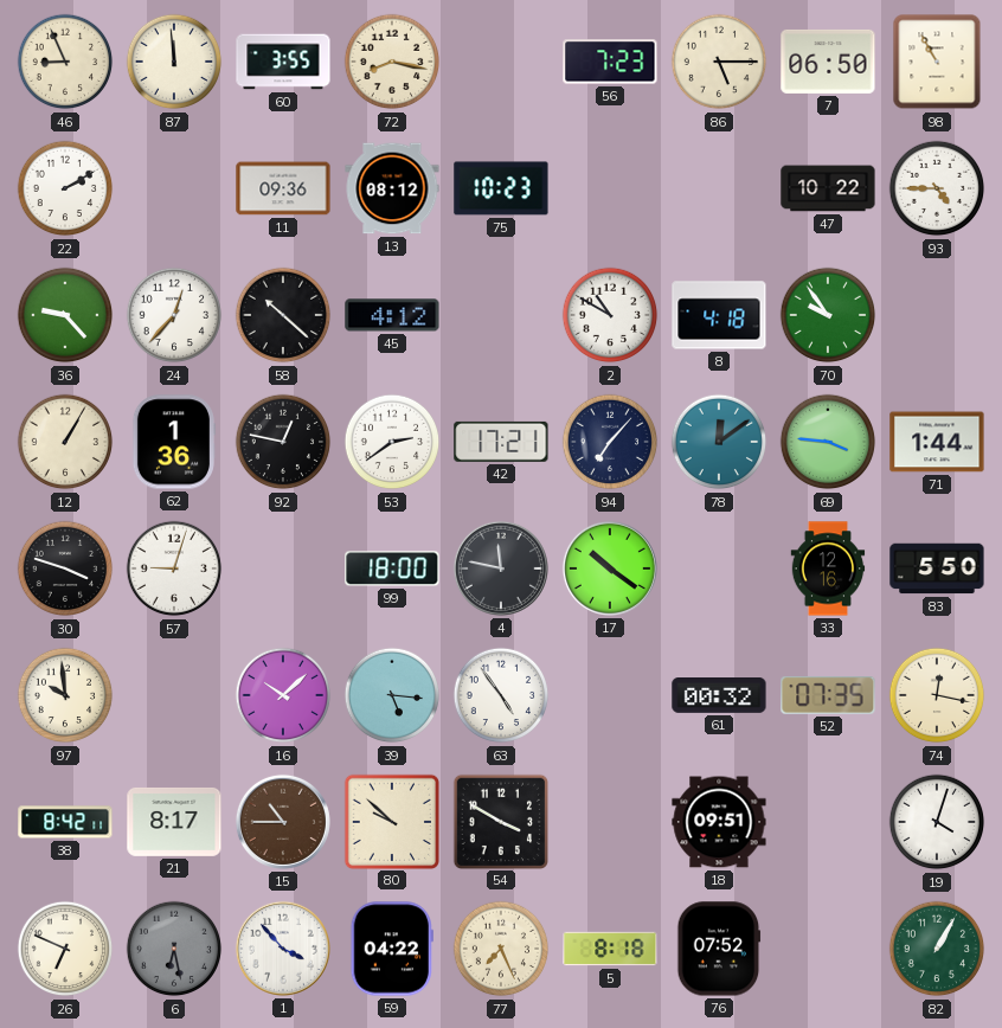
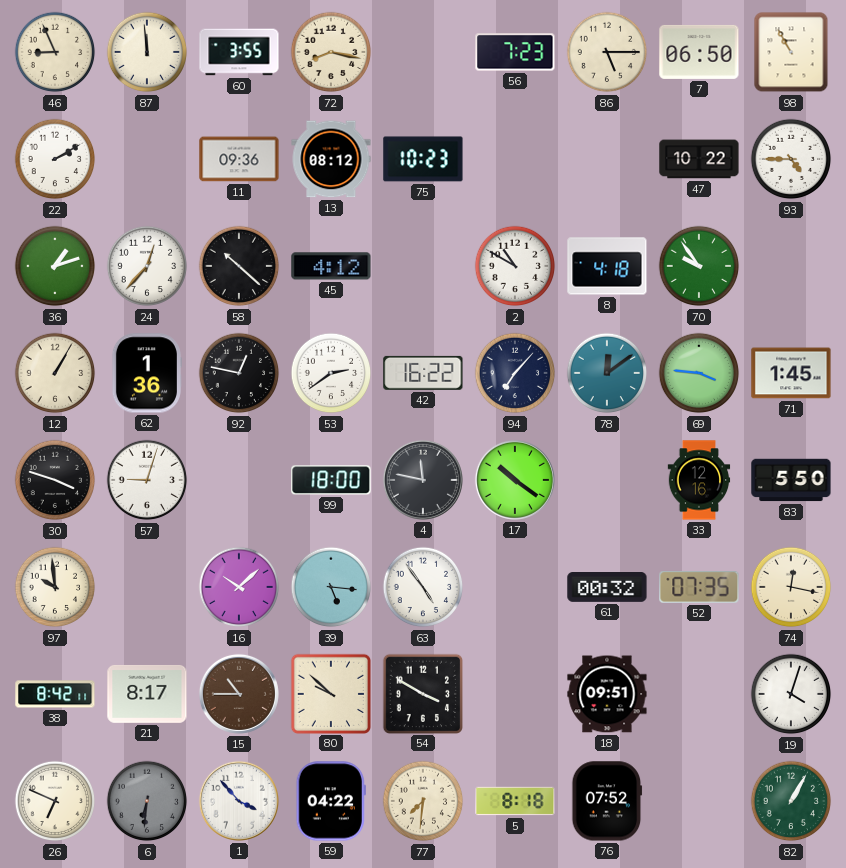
36: 9:23 -> 1:12 (55, 266)
42: 17:21 -> 16:22 (423, 373)
71: 1:44 -> 1:45 (791, 373)
6: 6:28 -> 6:31 (147, 801)
77: 7:26 -> 7:31 (423, 801)
